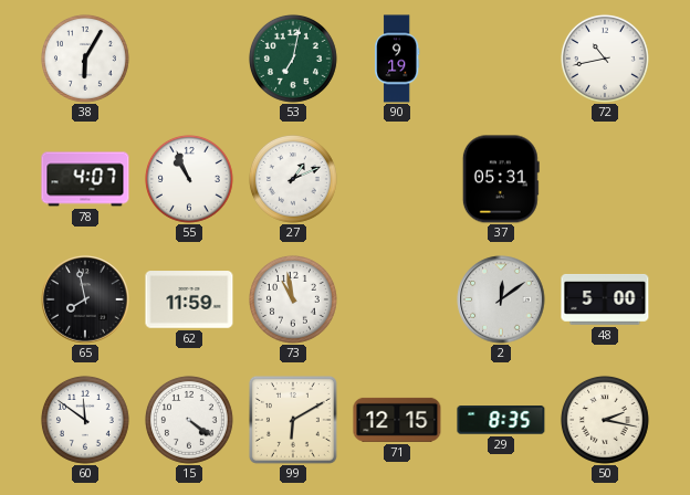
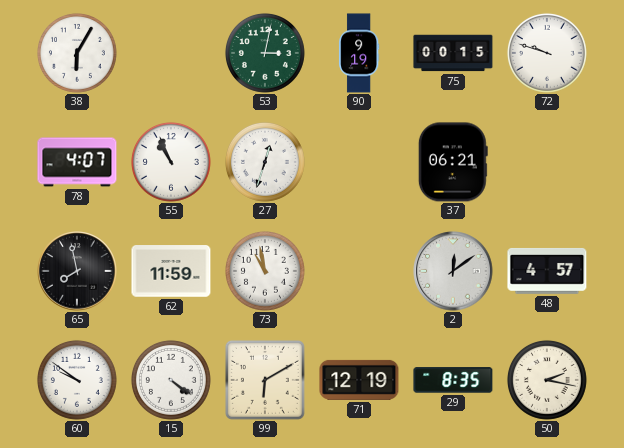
53: 7:02 -> 3:02 (265, 53)
75: none -> 00:15 (453, 53)
72: 10:43 -> 9:48 (547, 53)
27: 1:11 -> 12:33 (265, 162)
37: 05:31 -> 06:21 (453, 162)
48: 5:00 -> 4:57 (547, 271)
60: 11:51 -> 9:51 (77, 380)
71: 12:15 -> 12:19 (359, 380)
